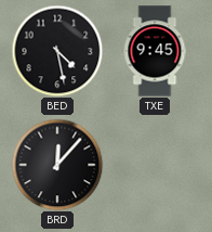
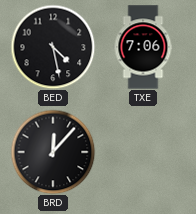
TXE: 9:45 -> 7:06 (143, 47)
